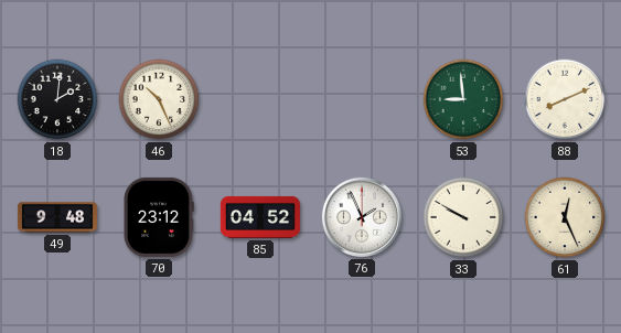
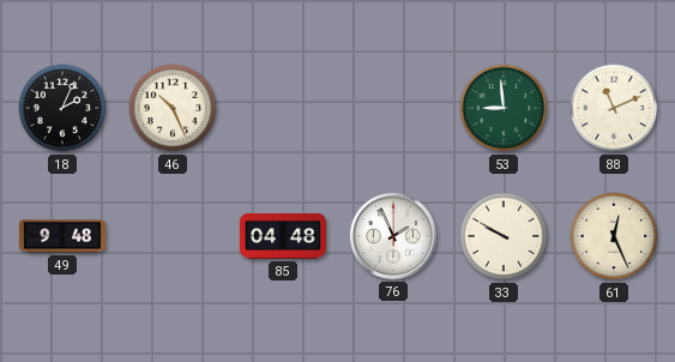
18: 2:01 -> 2:04 (62, 108)
88: 8:11 -> 11:11 (614, 108)
70: 23:12 -> none (159, 217)
85: 04:52 -> 04:48 (283, 236)
